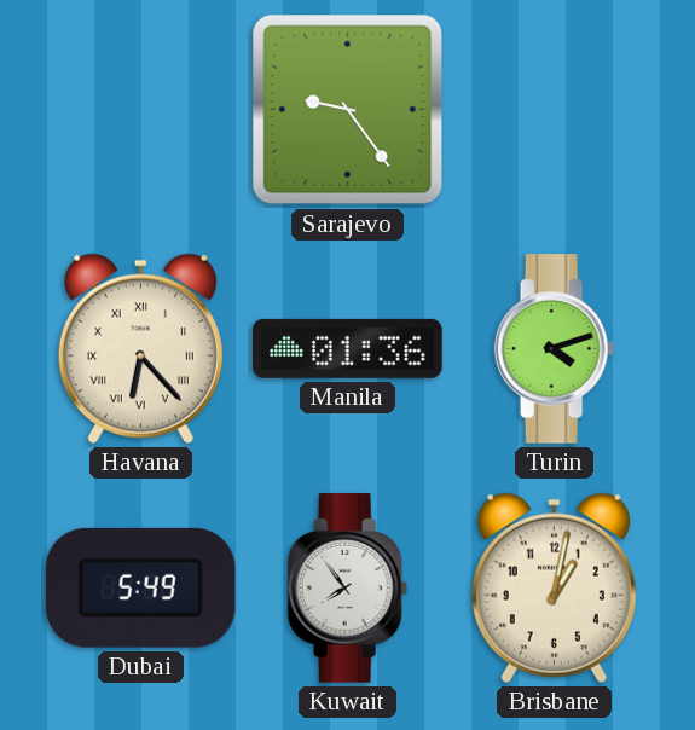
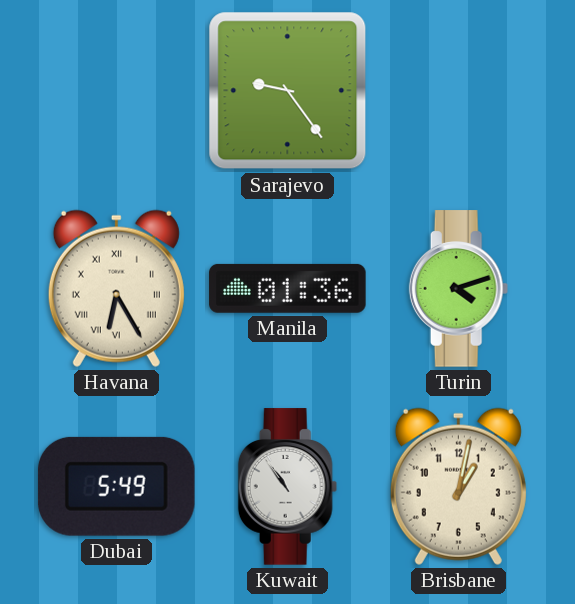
Havana: 6:23 -> 6:25 (116, 288)
Kuwait: 7:54 -> 10:54 (288, 487)
